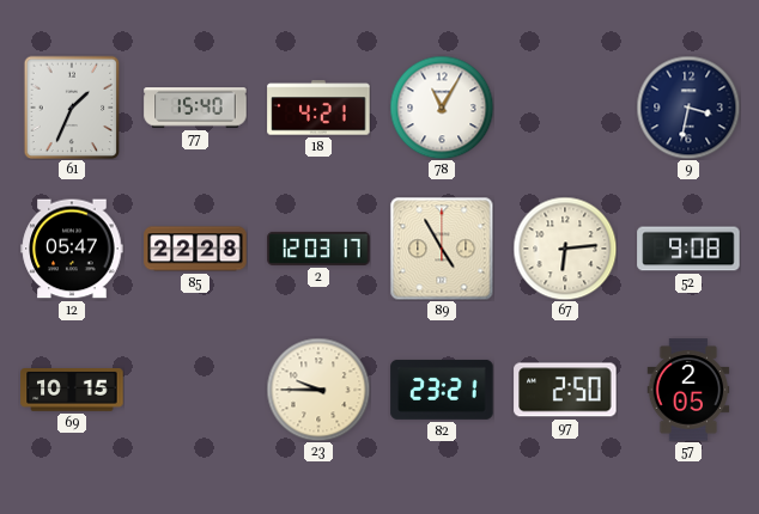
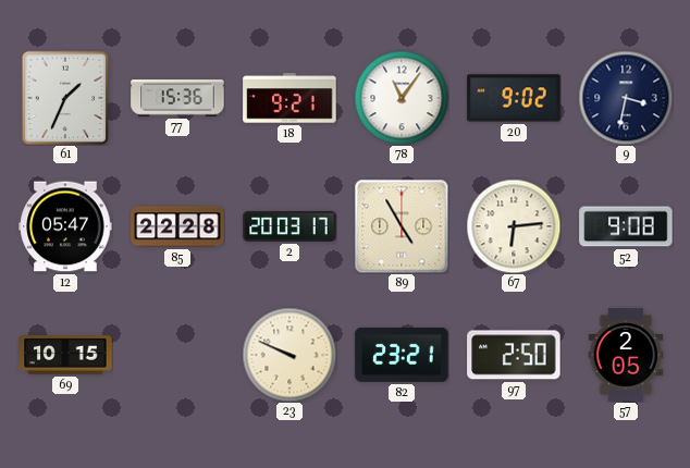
77: 15:40 -> 15:36 (177, 98)
18: 4:21 -> 9:21 (289, 98)
78: 11:05 -> 11:06 (402, 98)
20: none -> 9:02 (514, 98)
2: 12:03 -> 20:03 (289, 226)
23: 9:45 -> 9:49 (289, 355)
